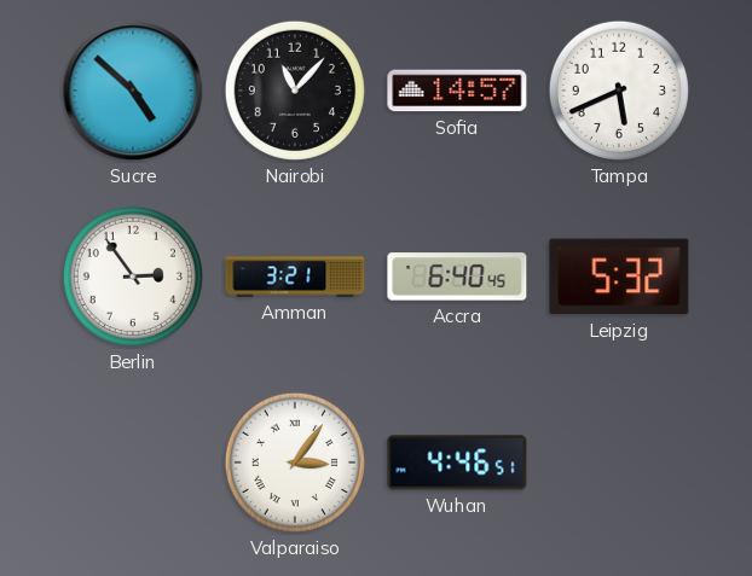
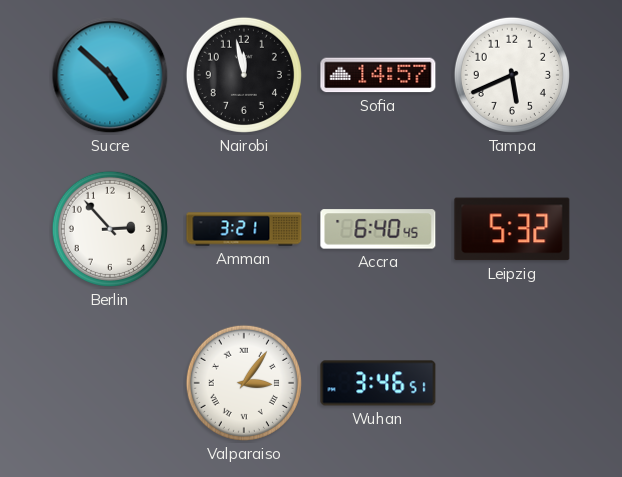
Nairobi: 11:07 -> 11:58 (244, 75)
Berlin: 2:54 -> 2:53 (110, 229)
Wuhan: 4:46 -> 3:46 (378, 383)
